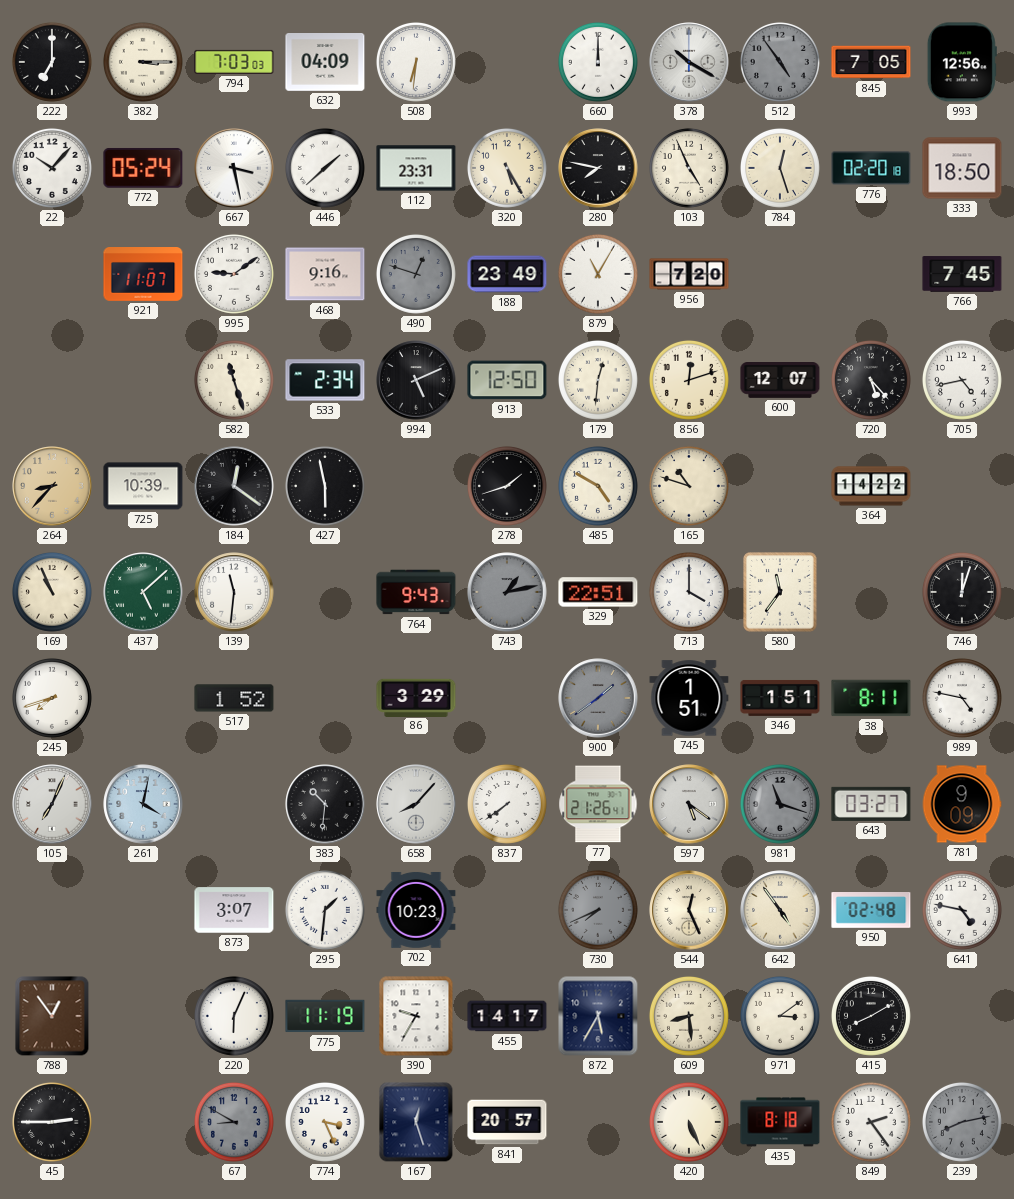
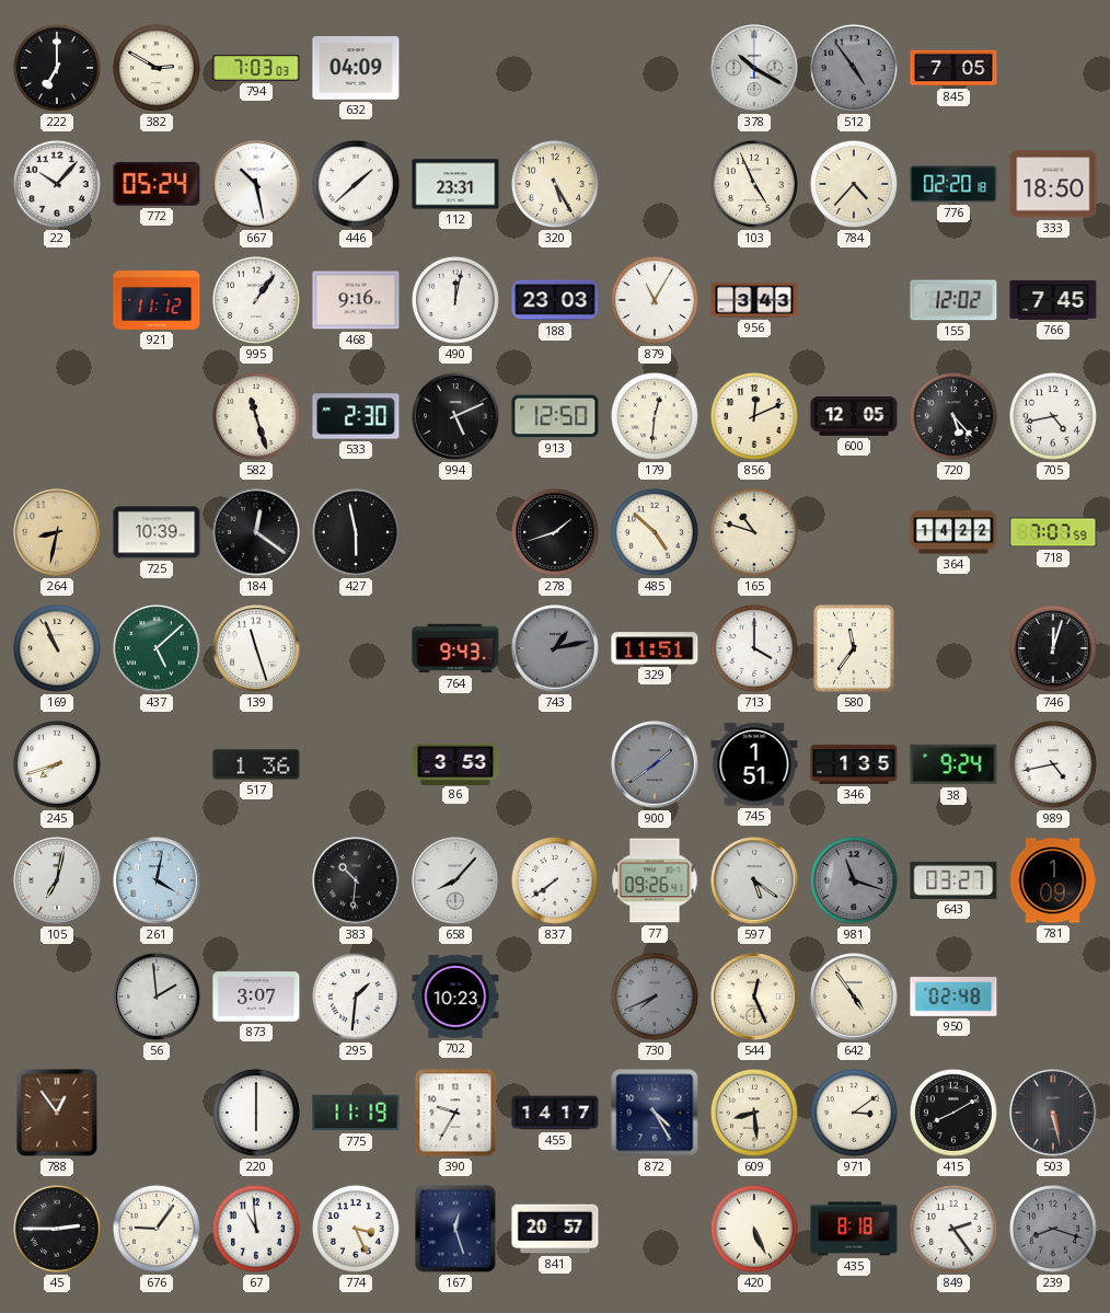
382: 3:15 -> 2:50 (157, 68)
508: 6:31 -> none (416, 62)
660: 12:00 -> none (598, 62)
993: 12:56 -> none (962, 62)
667: 3:28 -> 10:28 (256, 184)
280: 7:47 -> none (598, 168)
784: 12:27 -> 4:37 (854, 184)
921: 11:07 -> 11:12 (157, 301)
995: 9:09 -> 1:06 (256, 300)
490: 12:48 -> 12:02 (455, 300)
490 dial: grey -> white (455, 300)
188: 23:49 -> 23:03 (555, 300)
956: 7:20 -> 3:43 (754, 300)
155: none -> 12:02 (953, 300)
533: 2:34 -> 2:30 (356, 416)
856: 12:12 -> 12:11 (754, 416)
600: 12:07 -> 12:05 (854, 417)
264: 8:37 -> 8:32 (57, 532)
485: 4:50 -> 4:52 (655, 532)
718: none -> 7:07 (1053, 532)
139: 11:31 -> 11:27 (256, 648)
329: 22:51 -> 11:51 (655, 648)
517: 1:52 -> 1:36 (256, 764)
86: 3:29 -> 3:53 (455, 763)
346: 1:51 -> 1:35 (854, 764)
38: 8:11 -> 9:24 (953, 764)
989: 4:47 -> 4:43 (1053, 764)
105: 7:04 -> 7:02 (57, 880)
77: 21:26 -> 09:26 (655, 880)
781: 9:09 -> 1:09 (1053, 880)
56: none -> 1:59 (157, 997)
641: 4:47 -> none (962, 910)
220: 6:04 -> 6:00 (256, 1113)
872: 5:35 -> 4:25 (655, 1113)
503: none -> 5:28 (1053, 1113)
676: none -> 9:06 (157, 1229)
67: 8:50 -> 10:59 (256, 1229)
67 dial: grey -> white (256, 1229)
239: 8:13 -> 8:18 (1053, 1229)
